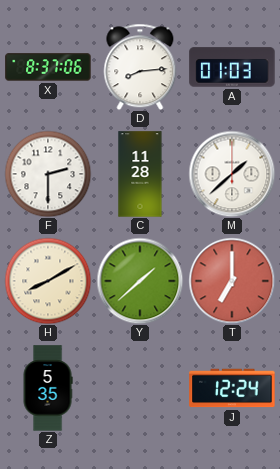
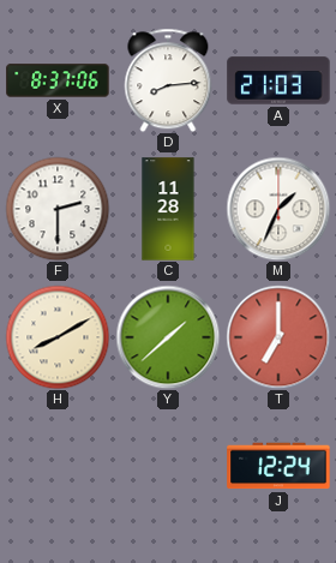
A: 01:03 -> 21:03 (278, 80)
M: 1:38 -> 1:34 (278, 209)
Z: 5:35 -> none (48, 388)
